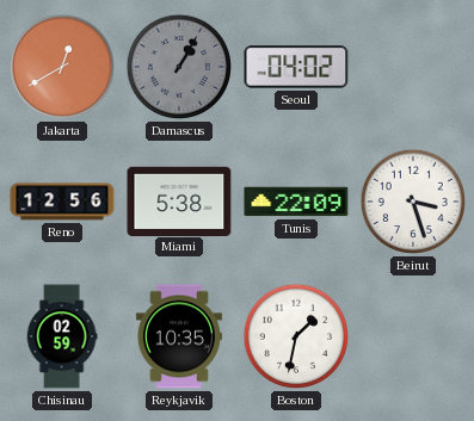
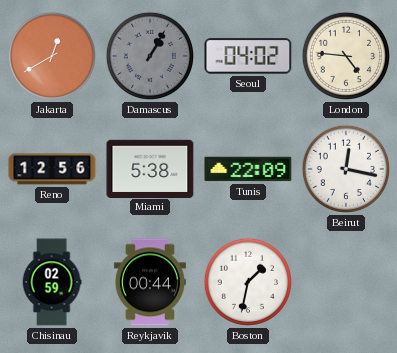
London: none -> 4:46 (346, 56)
Beirut: 3:27 -> 12:17 (346, 169)
Reykjavik: 10:35 -> 00:44 (150, 282)
